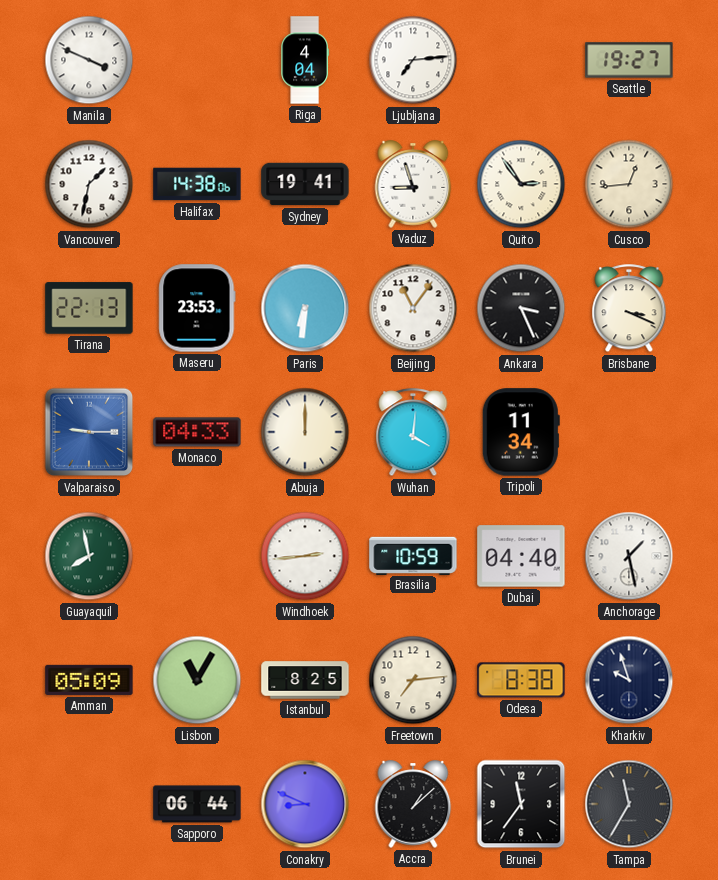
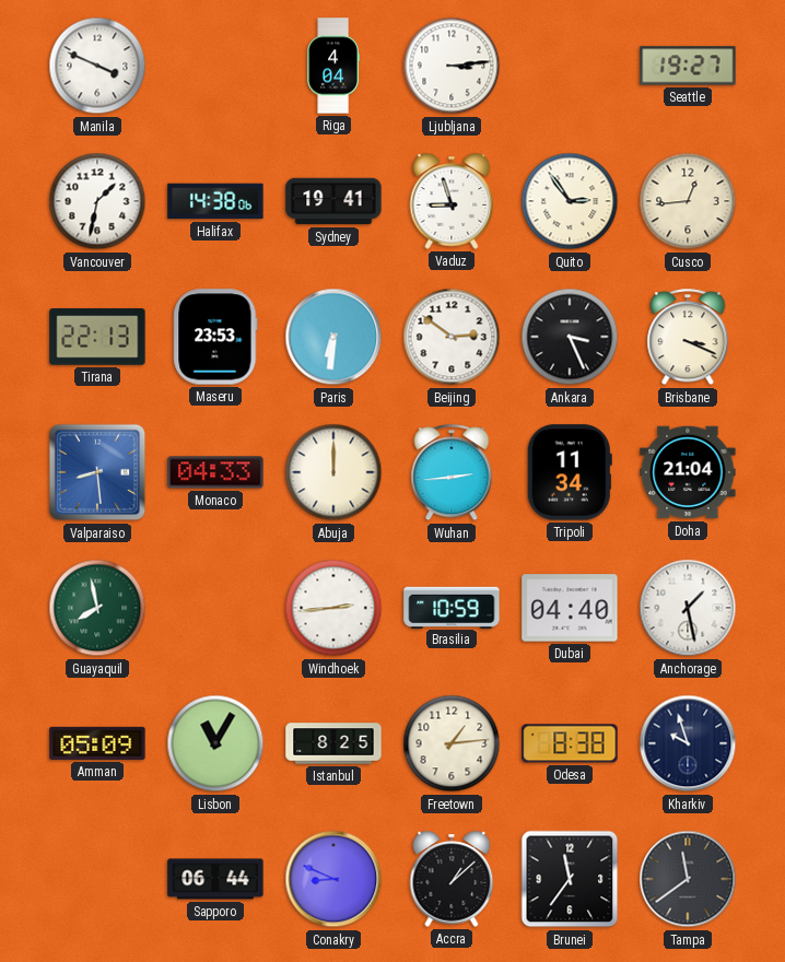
Ljubljana: 7:14 -> 3:14 (452, 66)
Beijing: 11:06 -> 2:51 (452, 337)
Valparaiso: 9:15 -> 8:29 (97, 472)
Wuhan: 4:01 -> 2:44 (452, 473)
Doha: none -> 21:04 (688, 472)
Freetown: 7:14 -> 1:14 (452, 743)
Tampa: 11:35 -> 11:39 (688, 879)
